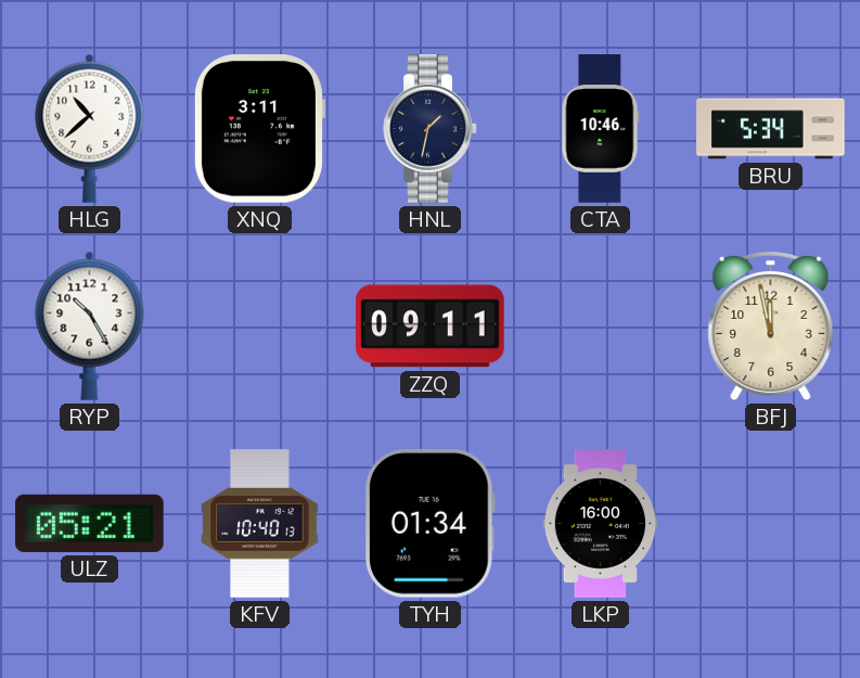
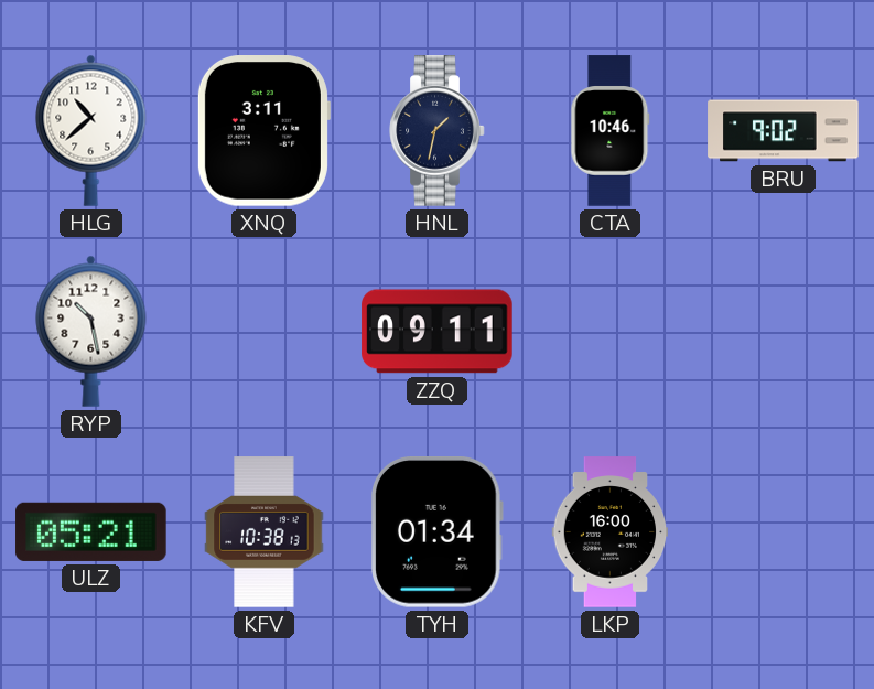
BRU: 5:34 -> 9:02 (784, 131)
RYP: 10:25 -> 10:28 (91, 331)
BFJ: 11:58 -> none (771, 325)
KFV: 10:40 -> 10:38 (265, 532)
